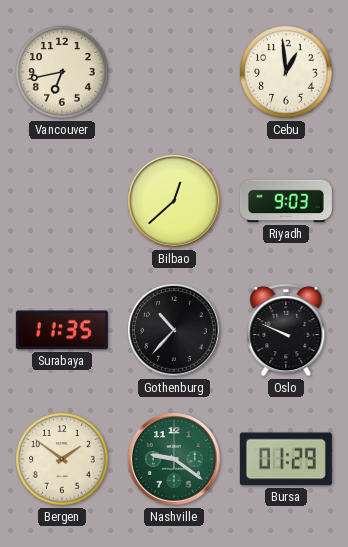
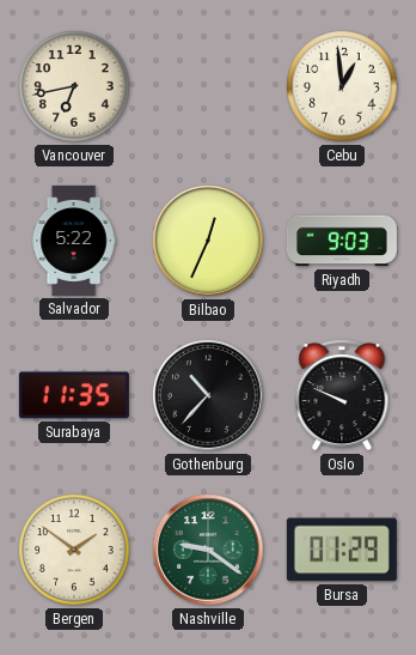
Salvador: none -> 5:22 (74, 241)
Bilbao: 12:38 -> 12:34 (208, 241)
